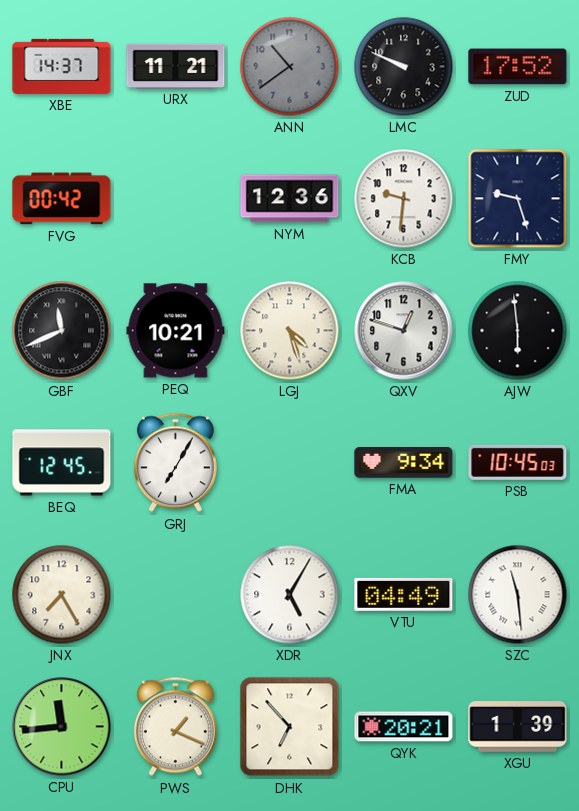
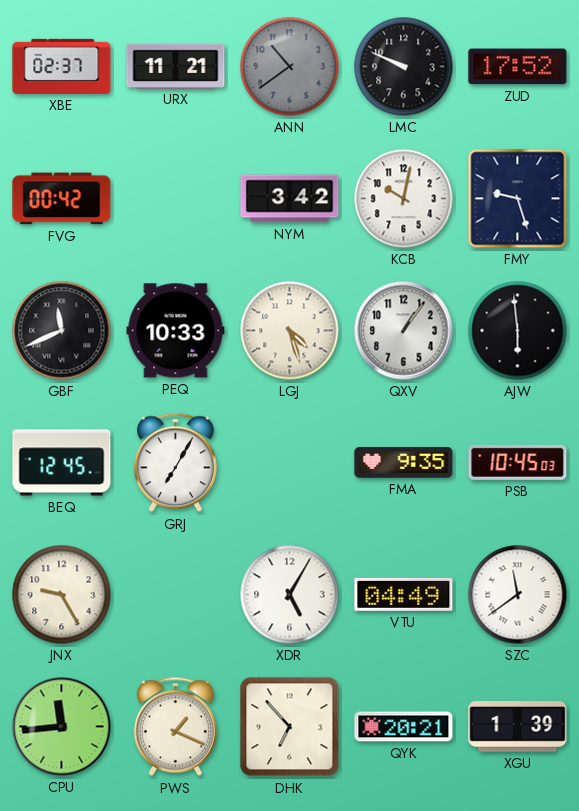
XBE: 14:37 -> 02:37 (62, 66)
NYM: 12:36 -> 3:42 (290, 199)
KCB: 9:31 -> 10:02 (404, 199)
PEQ: 10:21 -> 10:33 (176, 331)
QXV: 12:48 -> 1:06 (404, 331)
FMA: 9:34 -> 9:35 (404, 463)
JNX: 7:25 -> 9:25 (62, 595)
SZC: 11:29 -> 11:39 (518, 595)
